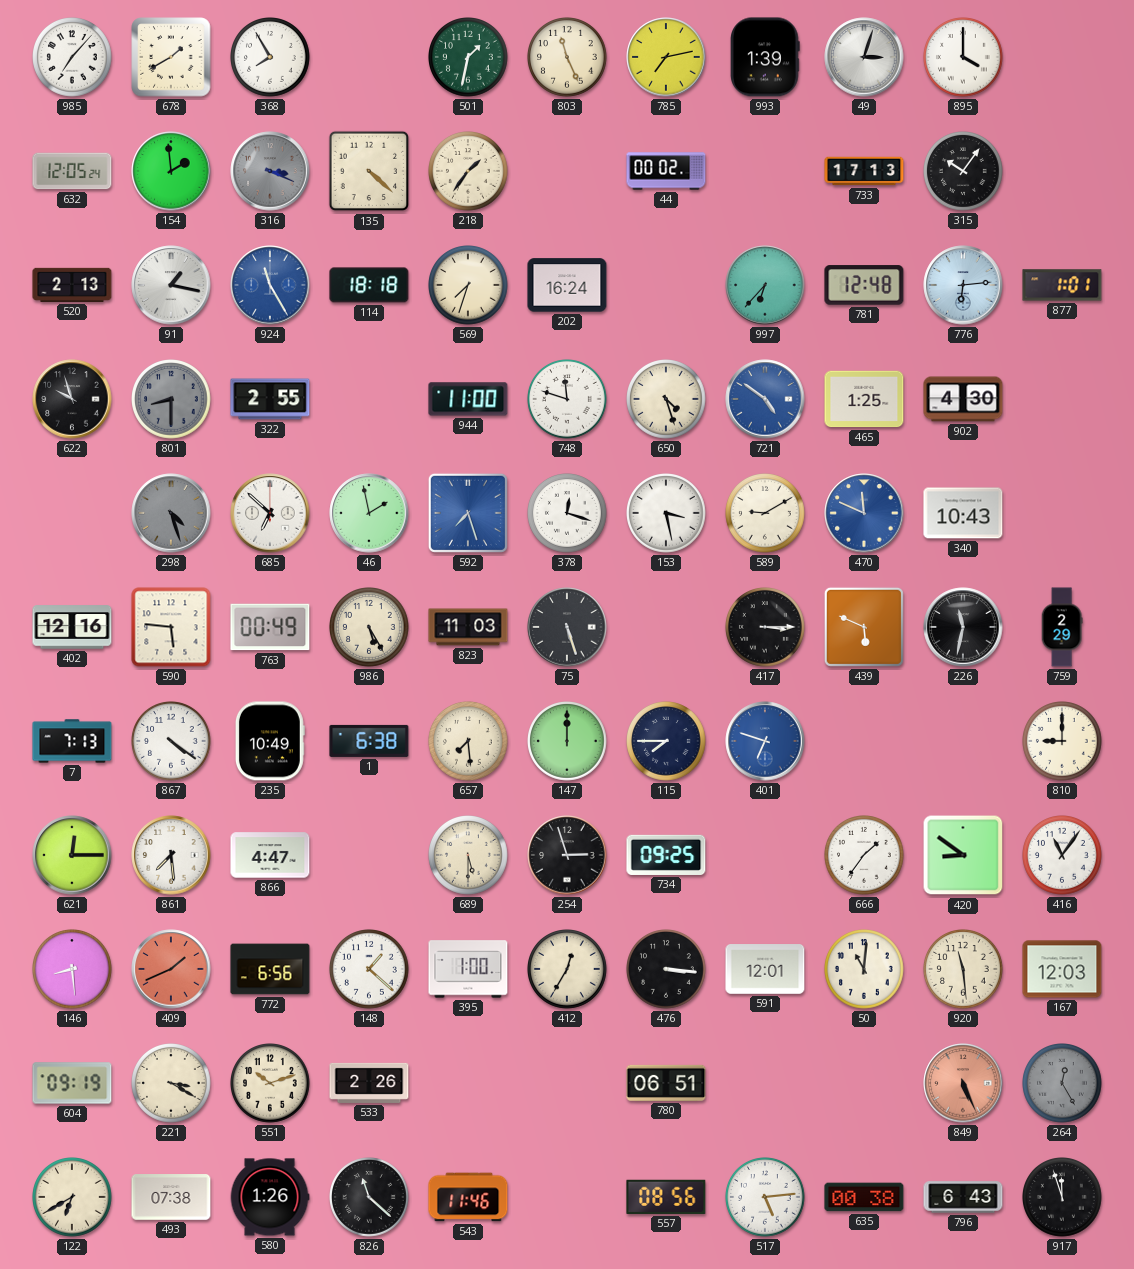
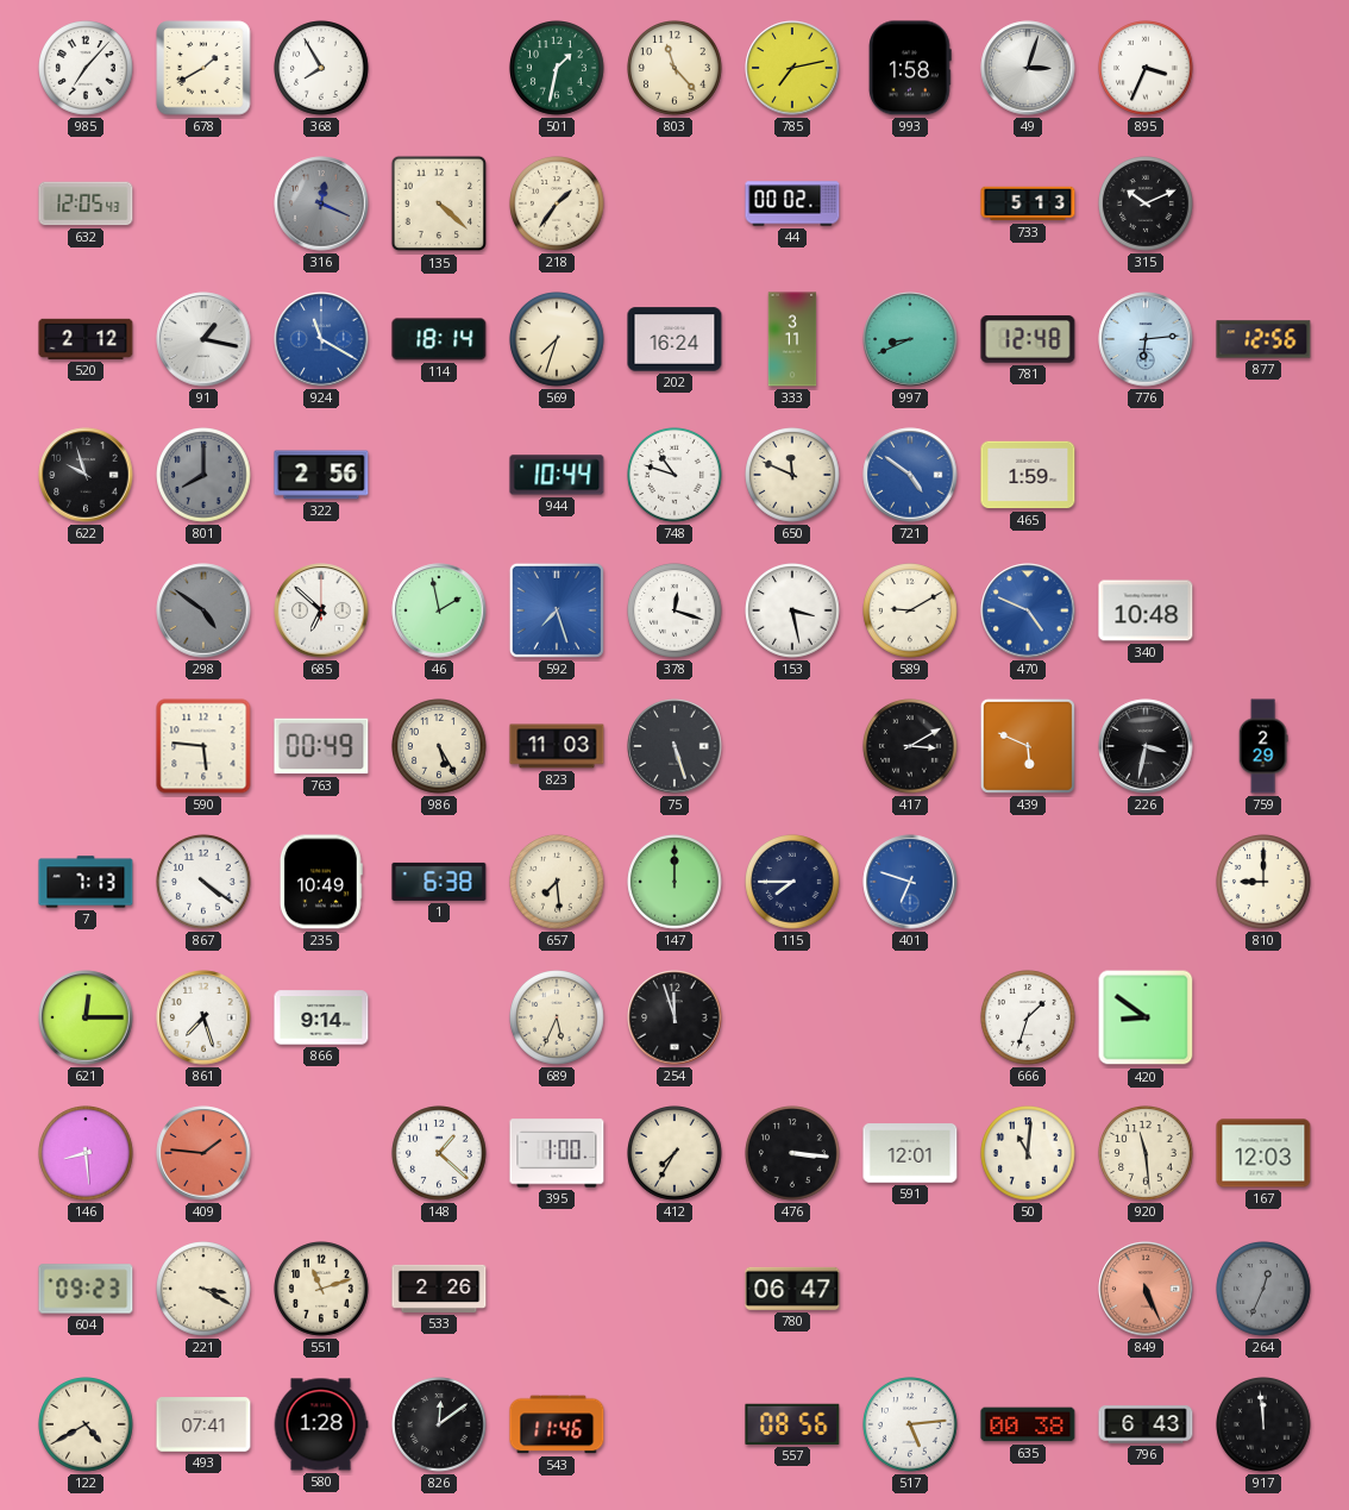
803: 11:26 -> 11:23 (676, 69)
993: 1:39 -> 1:58 (910, 68)
895: 4:00 -> 3:34 (1147, 69)
632: 12:05:24 -> 12:05:43 (86, 203)
154: 1:59 -> none (171, 171)
316: 3:19 -> 12:19 (321, 203)
733: 17:13 -> 5:13 (1028, 203)
315: 10:06 -> 10:11 (1147, 205)
520: 2:13 -> 2:12 (86, 339)
924: 11:25 -> 11:20 (321, 339)
114: 18:18 -> 18:14 (439, 339)
333: none -> 3:11 (792, 339)
997: 6:37 -> 8:41 (910, 339)
877: 1:01 -> 12:56 (1263, 339)
801: 8:30 -> 8:00 (205, 476)
322: 2:55 -> 2:56 (321, 475)
944: 11:00 -> 10:44 (557, 475)
748: 11:48 -> 10:48 (676, 476)
650: 4:27 -> 11:49 (793, 476)
465: 1:25 -> 1:59 (1028, 475)
902: 4:30 -> none (963, 399)
298: 4:27 -> 4:51 (203, 610)
470: 11:49 -> 4:49 (1028, 610)
340: 10:43 -> 10:48 (1146, 610)
402: 12:16 -> none (72, 627)
417: 3:15 -> 3:10 (911, 747)
226: 11:32 -> 3:32 (1146, 746)
861: 7:29 -> 7:27 (203, 1017)
866: 4:47 -> 9:14 (321, 1017)
689: 5:30 -> 5:34 (558, 1019)
254: 2:57 -> 11:57 (674, 1017)
734: 09:25 -> none (666, 855)
666: 1:36 -> 1:33 (1029, 1019)
416: 11:06 -> none (1063, 856)
409: 1:41 -> 1:46 (203, 1153)
772: 6:56 -> none (270, 969)
412: 12:35 -> 7:35 (676, 1154)
604: 09:19 -> 09:23 (86, 1289)
551: 10:12 -> 11:12 (322, 1290)
780: 06:51 -> 06:47 (792, 1289)
264: 12:25 -> 12:34 (1265, 1290)
122: 6:40 -> 4:40 (87, 1426)
493: 07:38 -> 07:41 (203, 1424)
580: 1:26 -> 1:28 (321, 1424)
826: 11:22 -> 12:09 (440, 1426)
917: 11:57 -> 11:59 (1265, 1426)
